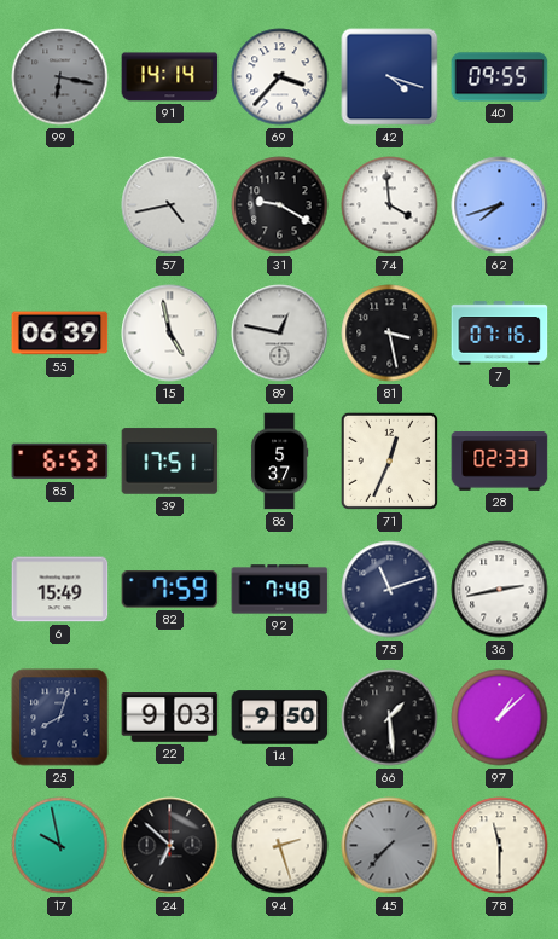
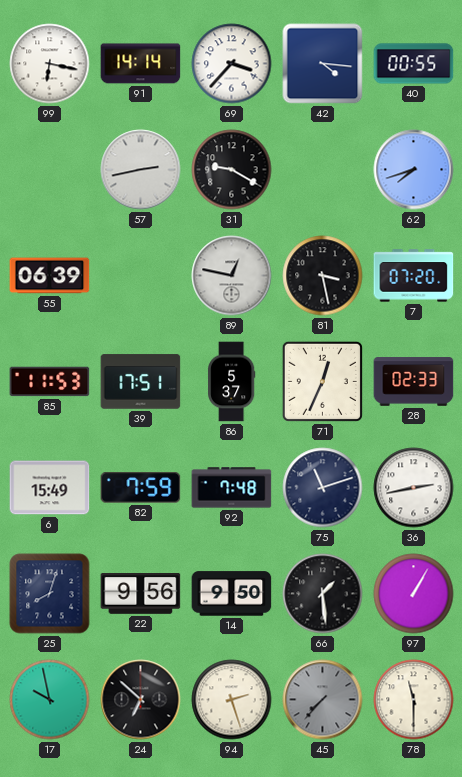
99 dial: grey -> white (50, 64)
42: 4:18 -> 4:16 (323, 64)
40: 09:55 -> 00:55 (414, 64)
57: 4:43 -> 2:43 (141, 170)
74: 3:59 -> none (390, 205)
15: 4:58 -> none (170, 334)
7: 07:16 -> 07:20 (414, 276)
85: 6:53 -> 11:53 (50, 382)
22: 9:03 -> 9:56 (141, 594)
97: 1:08 -> 1:05 (414, 594)
